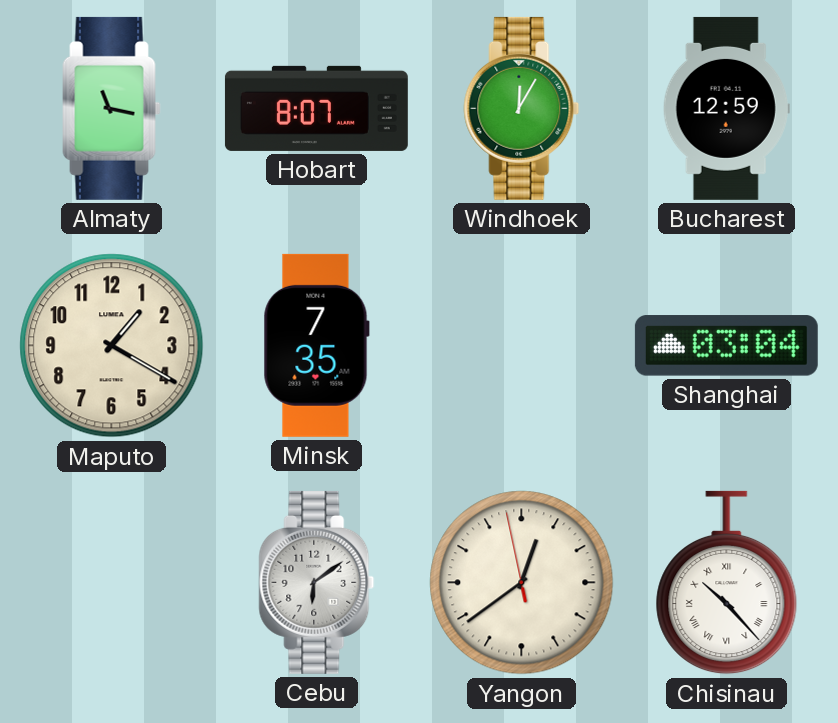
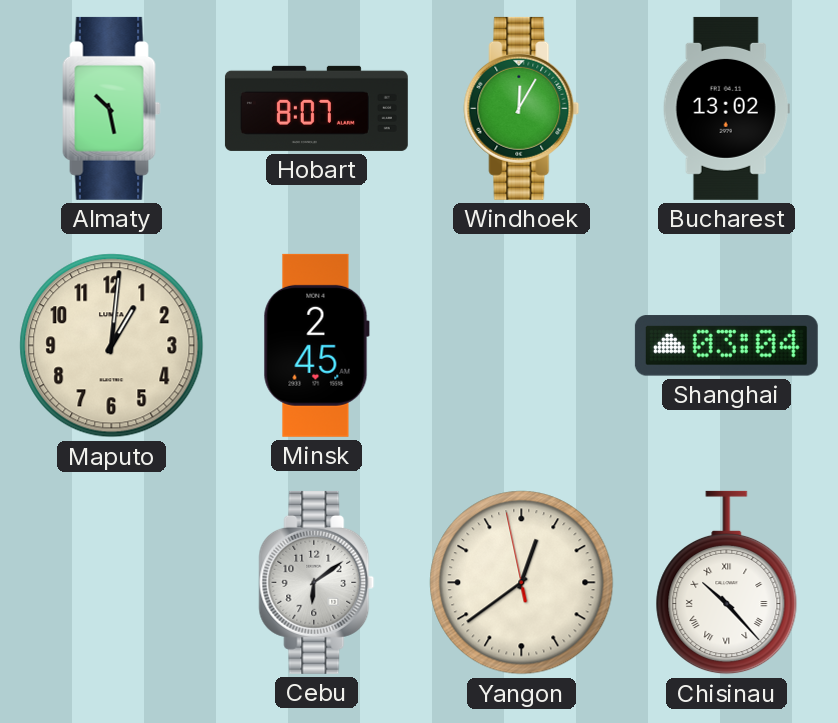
Almaty: 11:17 -> 10:28 (112, 108)
Bucharest: 12:59 -> 13:02 (726, 108)
Maputo: 1:20 -> 1:01 (112, 346)
Minsk: 7:35 -> 2:45 (316, 345)
